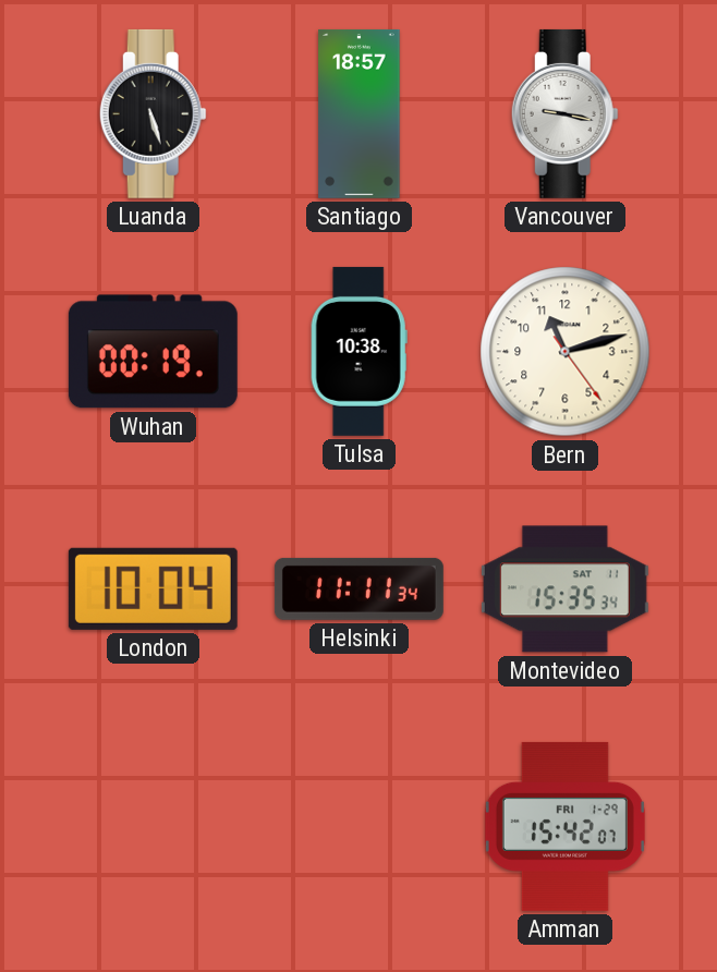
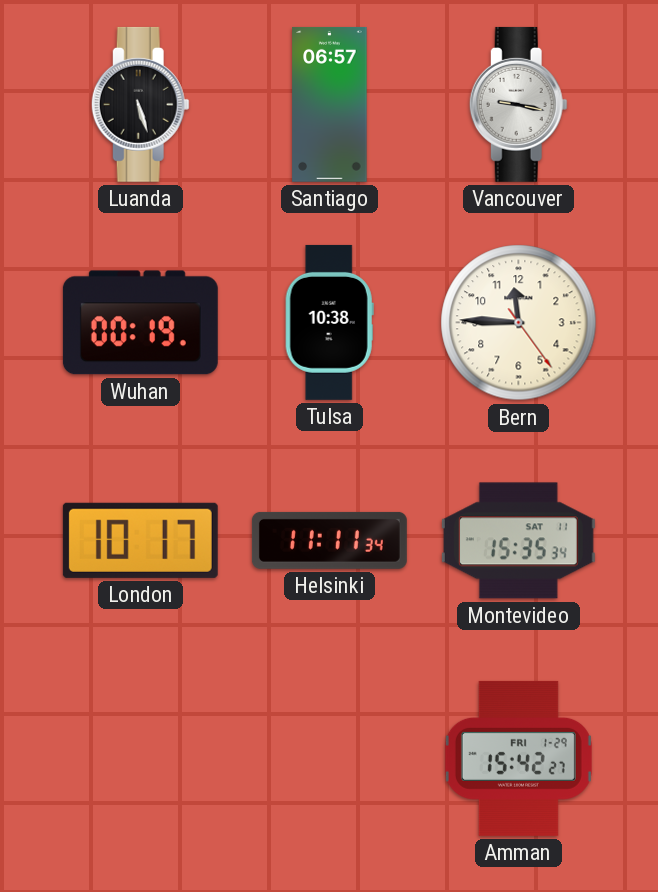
Santiago: 18:57 -> 06:57 (330, 104)
Bern: 11:12 -> 11:45 (519, 323)
London: 10:04 -> 10:17 (140, 540)
Amman: 15:42:07 -> 15:42:27 (518, 758)
